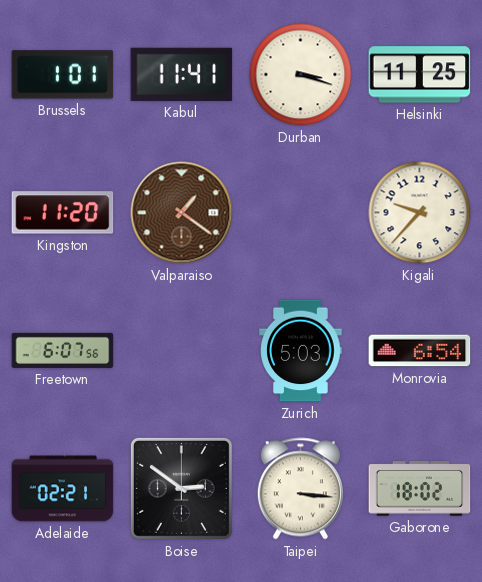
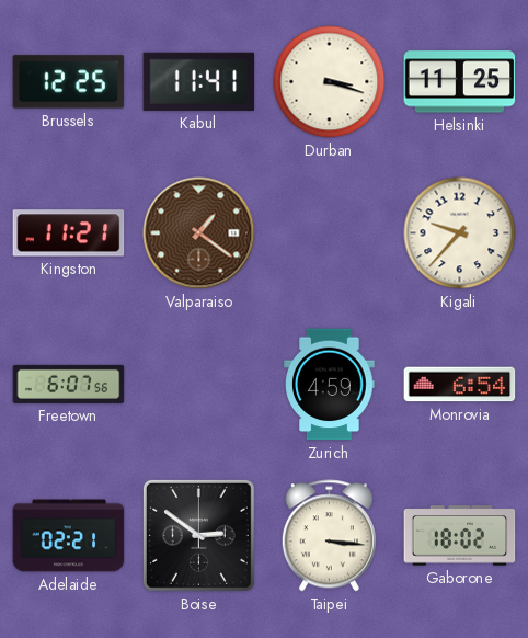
Brussels: 1:01 -> 12:25 (69, 82)
Kingston: 11:20 -> 11:21 (69, 233)
Zurich: 5:03 -> 4:59 (330, 385)
